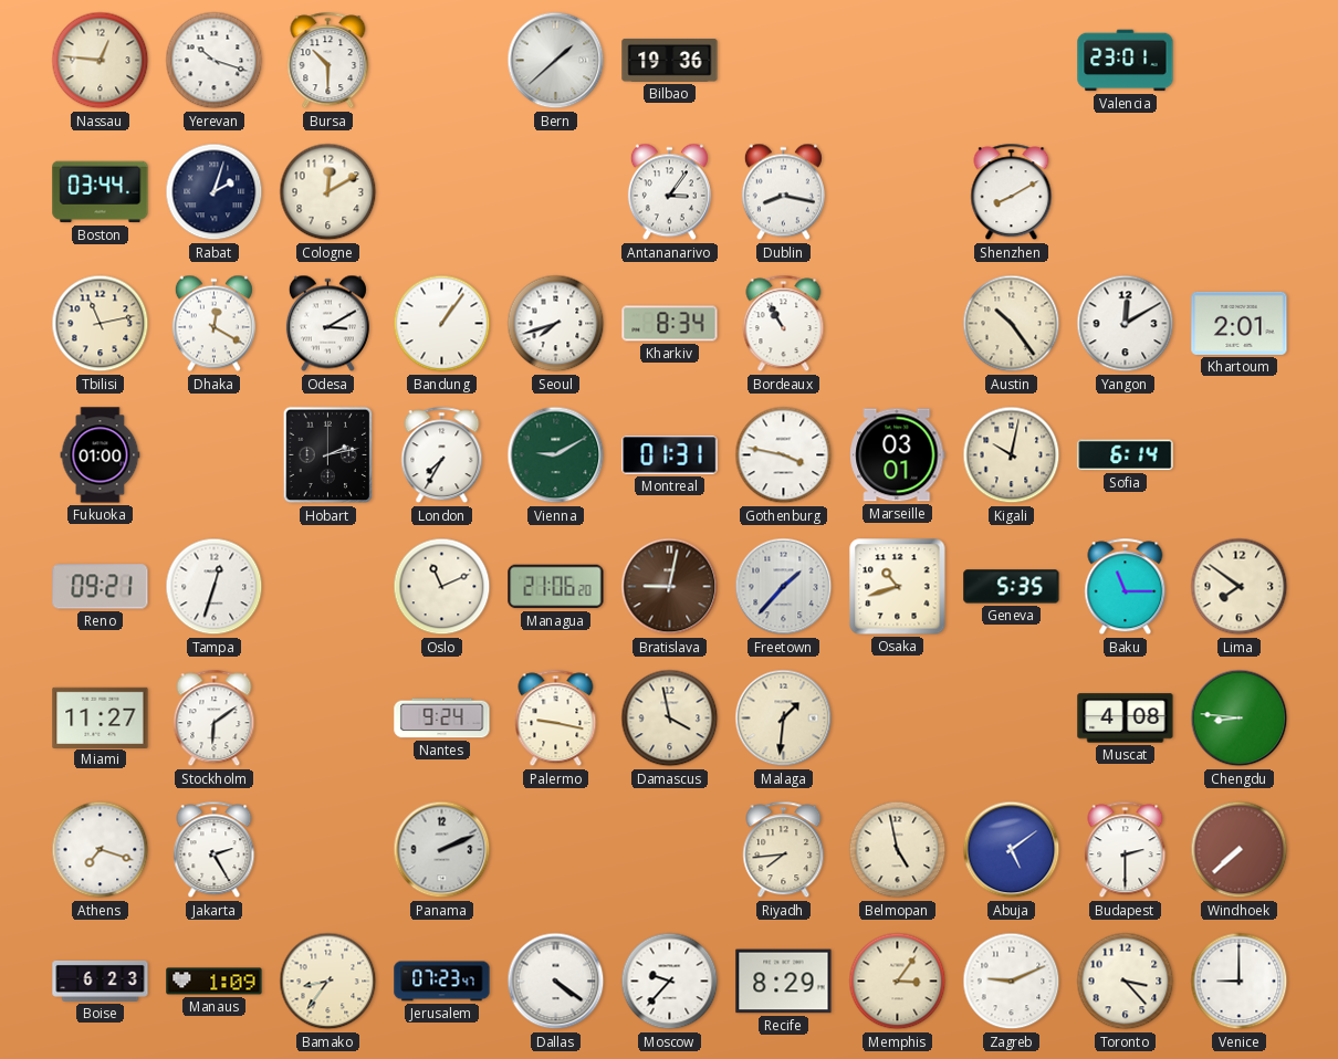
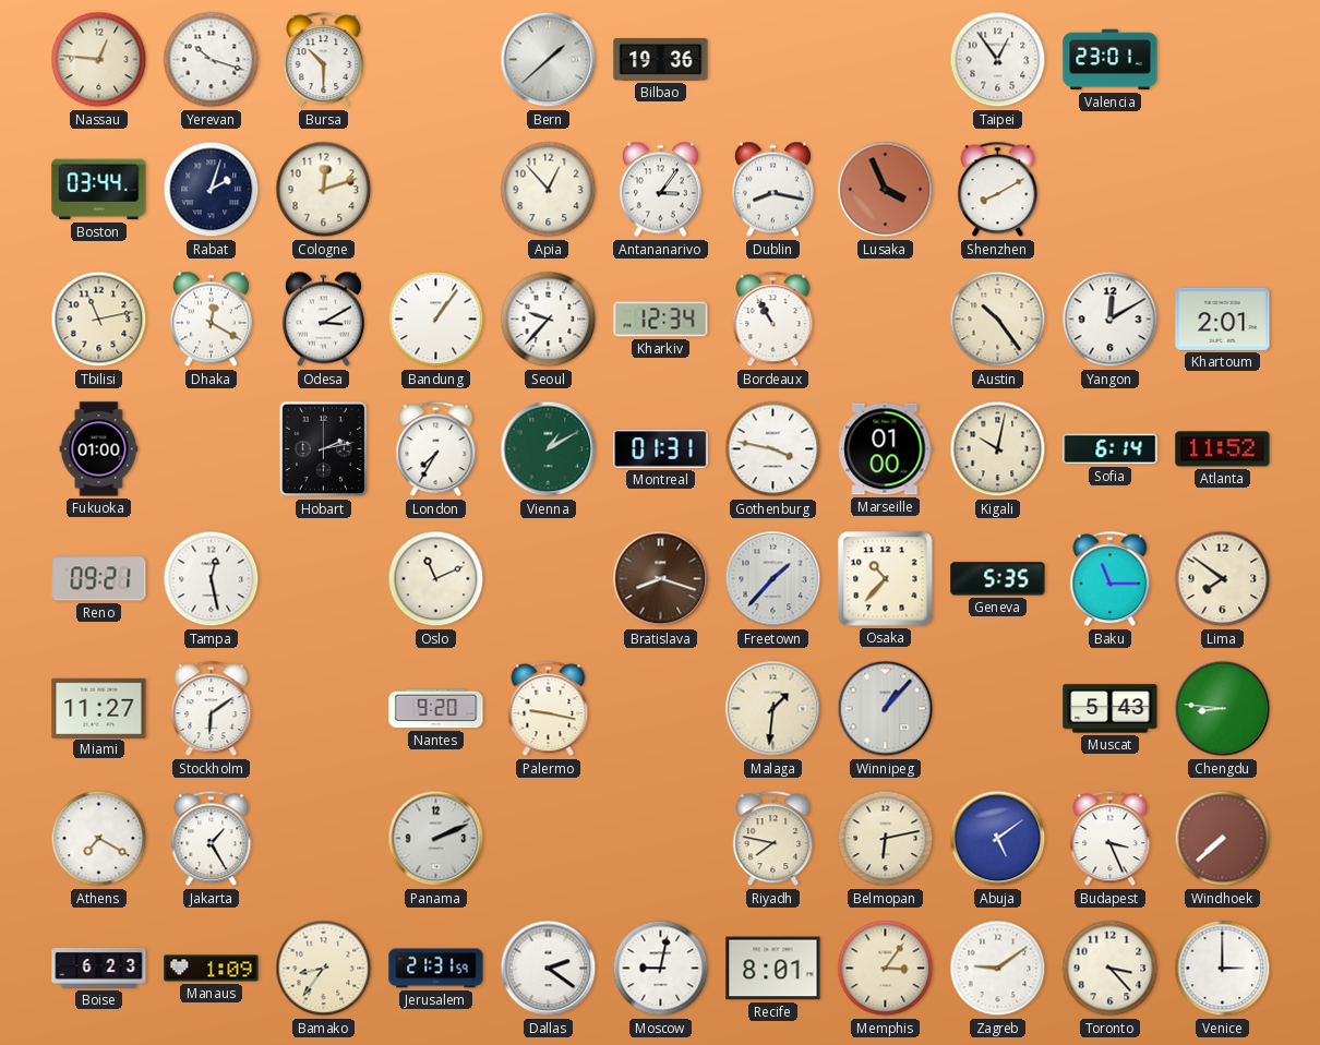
Taipei: none -> 12:54 (998, 60)
Cologne: 12:10 -> 12:12 (324, 190)
Apia: none -> 12:53 (549, 190)
Lusaka: none -> 3:56 (886, 190)
Seoul: 7:42 -> 9:37 (549, 320)
Kharkiv: 8:34 -> 12:34 (661, 320)
Vienna: 9:10 -> 1:10 (549, 449)
Marseille: 03:01 -> 01:00 (886, 449)
Atlanta: none -> 11:52 (1223, 449)
Tampa: 12:33 -> 12:28 (212, 579)
Managua: 21:06 -> none (556, 587)
Bratislava: 9:02 -> 8:18 (661, 579)
Osaka: 10:42 -> 10:37 (886, 579)
Nantes: 9:24 -> 9:20 (436, 709)
Damascus: 3:58 -> none (670, 719)
Winnipeg: none -> 1:07 (886, 709)
Muscat: 4:08 -> 5:43 (1111, 709)
Athens: 7:18 -> 7:20 (99, 839)
Jakarta: 2:25 -> 1:25 (212, 839)
Riyadh: 7:44 -> 7:47 (773, 839)
Belmopan: 4:58 -> 6:13 (886, 839)
Budapest: 2:30 -> 3:26 (1111, 839)
Jerusalem: 07:23 -> 21:31 (436, 969)
Dallas: 4:21 -> 2:21 (549, 969)
Moscow: 9:37 -> 9:02 (661, 969)
Recife: 8:29 -> 8:01 (773, 969)
Zagreb: 9:11 -> 9:09 (998, 969)
Venice: 9:00 -> 3:00 (1223, 969)
